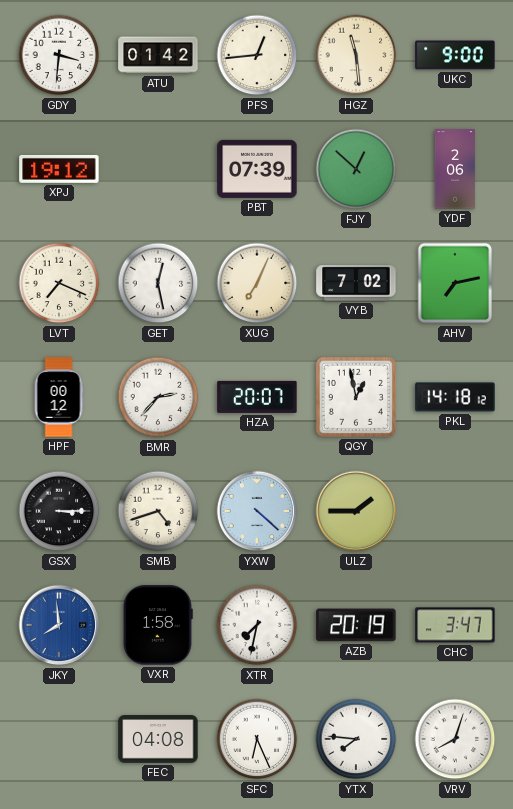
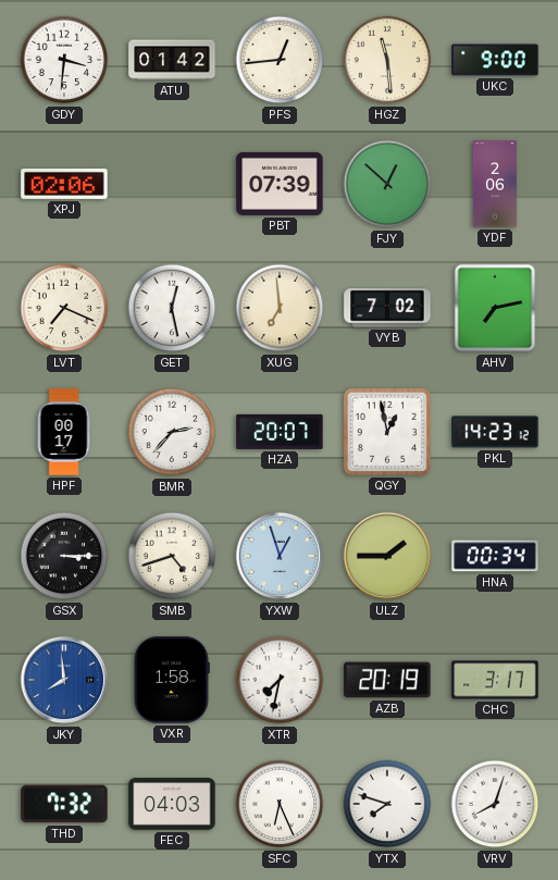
XPJ: 19:12 -> 02:06 (64, 184)
XUG: 7:04 -> 6:59 (280, 308)
HPF: 00:12 -> 00:17 (64, 432)
PKL: 14:18 -> 14:23 (495, 432)
YXW: 4:22 -> 12:57 (280, 556)
HNA: none -> 00:34 (495, 556)
CHC: 3:47 -> 3:17 (495, 680)
THD: none -> 7:32 (64, 804)
FEC: 04:08 -> 04:03 (172, 804)
YTX: 7:46 -> 7:48 (387, 804)
